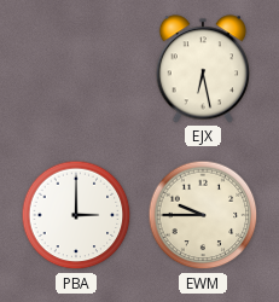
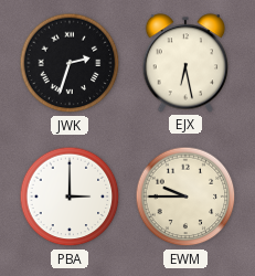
JWK: none -> 2:33 (70, 63)
